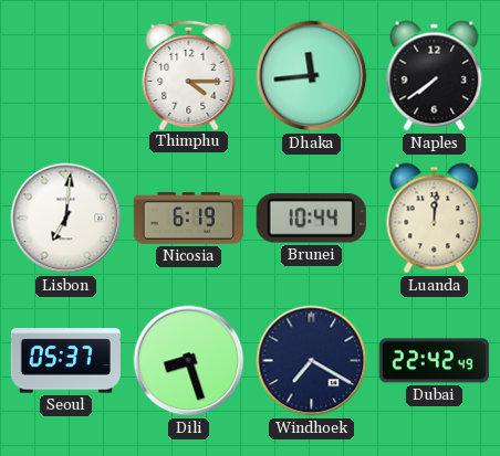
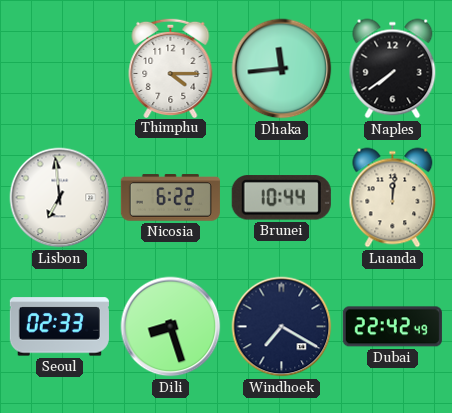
Lisbon: 7:01 -> 6:59 (60, 198)
Nicosia: 6:19 -> 6:22 (170, 198)
Seoul: 05:37 -> 02:33 (59, 327)
